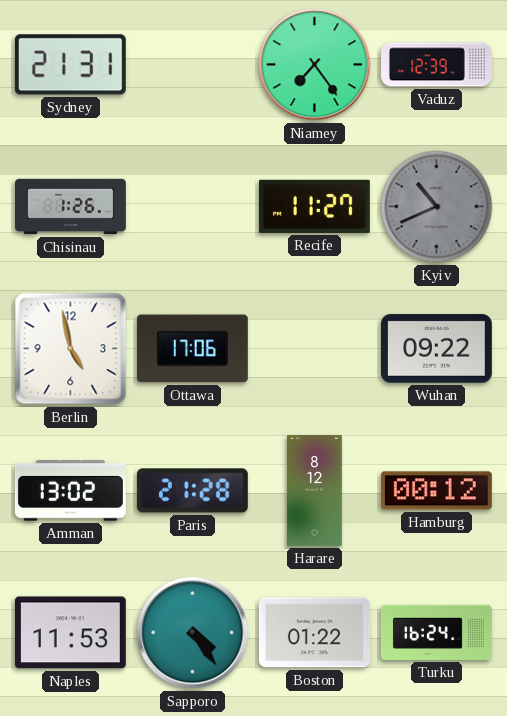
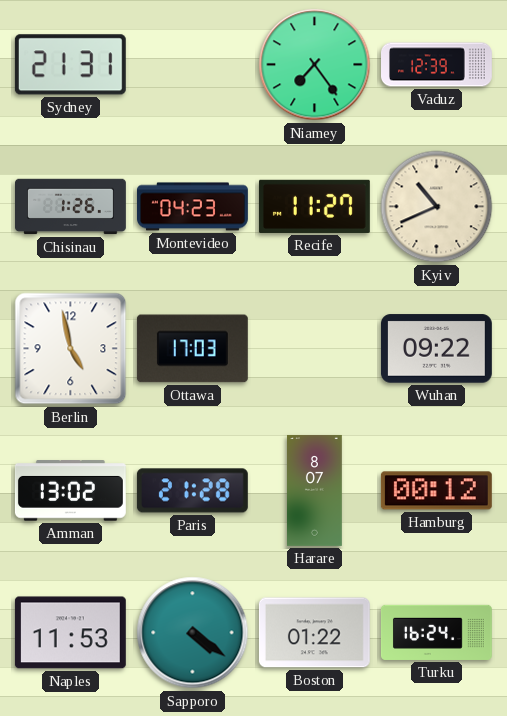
Montevideo: none -> 04:23 (193, 207)
Kyiv dial: grey -> cream (437, 207)
Ottawa: 17:06 -> 17:03 (192, 349)
Harare: 8:12 -> 8:07 (315, 490)
Sapporo: 4:24 -> 4:21 (193, 633)
